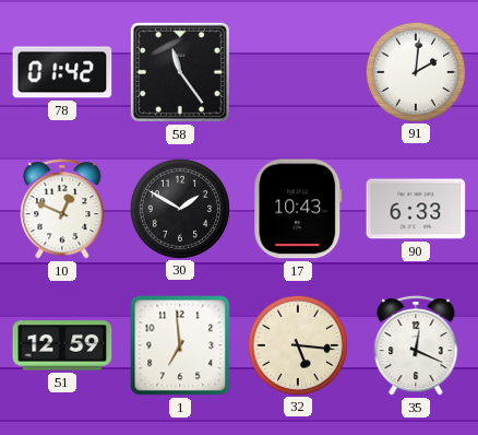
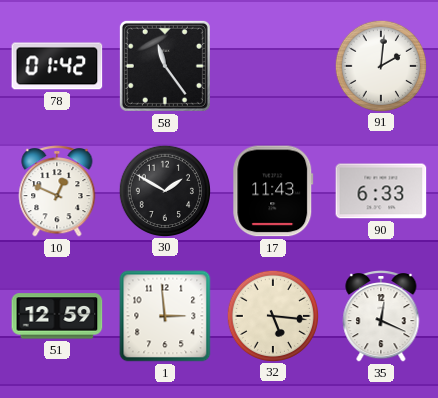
17: 10:43 -> 11:43 (273, 191)
1: 6:59 -> 2:59 (165, 316)
